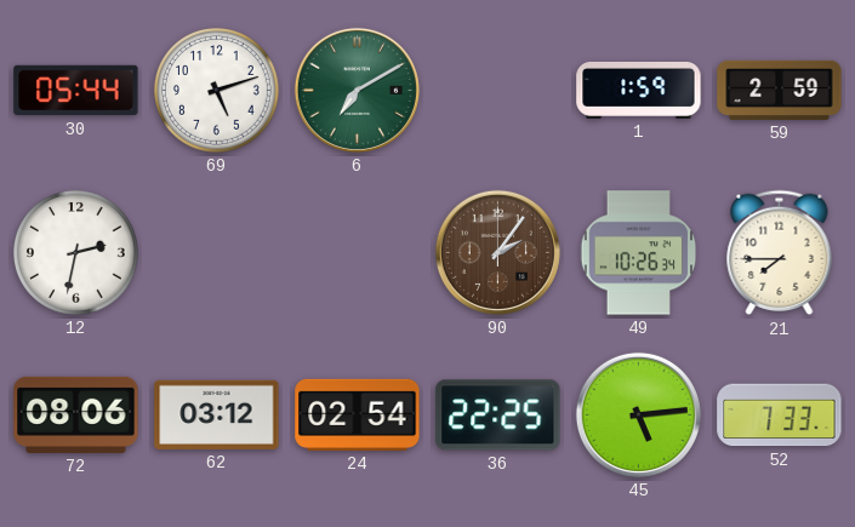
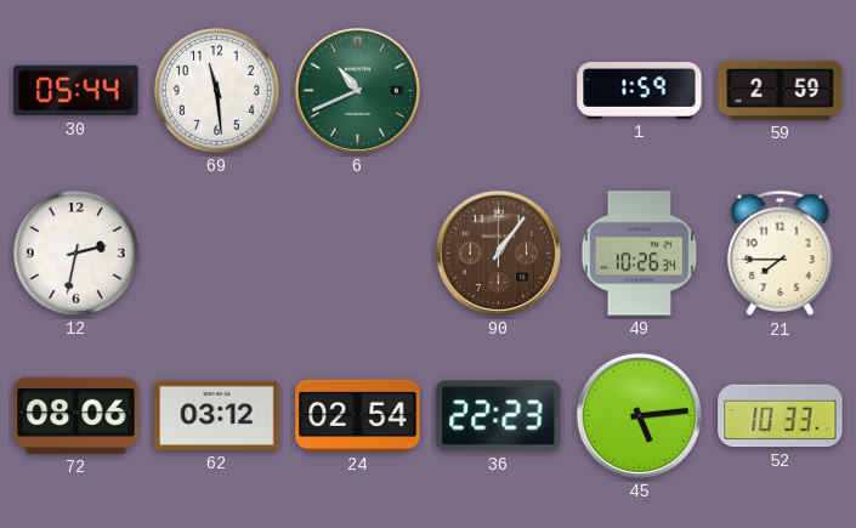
69: 5:12 -> 11:29 (217, 91)
6: 7:10 -> 10:41 (357, 90)
90: 2:06 -> 1:06 (498, 252)
36: 22:25 -> 22:23 (499, 416)
52: 7:33 -> 10:33 (781, 416)
